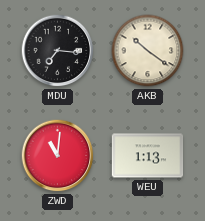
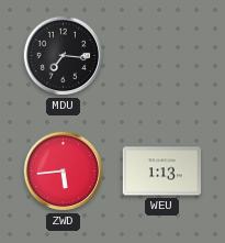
AKB: 10:21 -> none (148, 51)
ZWD: 11:01 -> 5:44 (64, 172)
